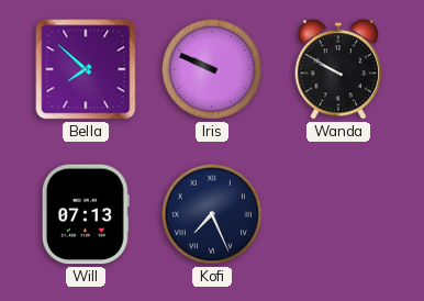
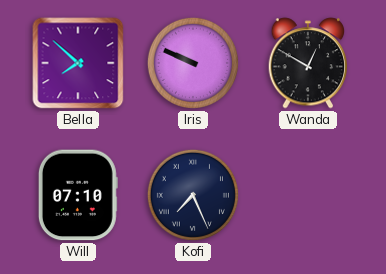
Wanda: 9:50 -> 12:50 (308, 63)
Will: 07:13 -> 07:10 (78, 195)
